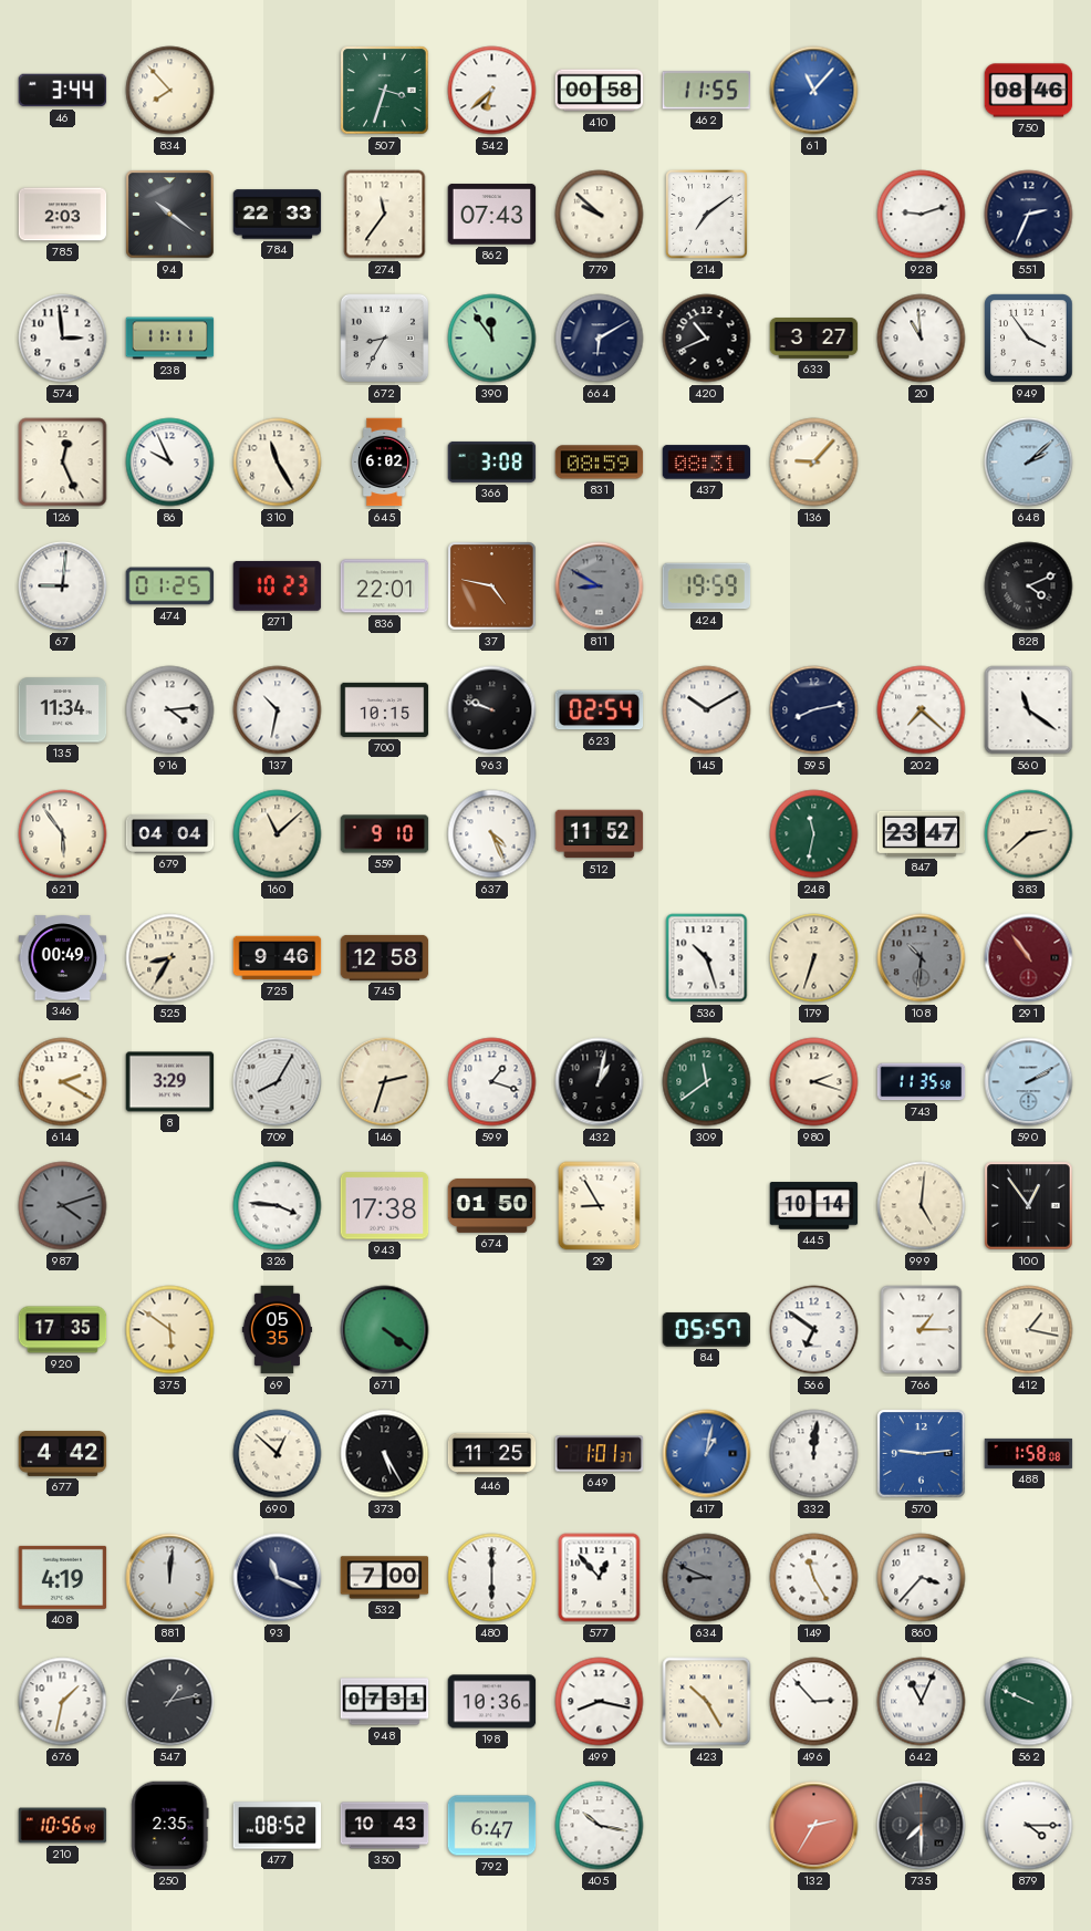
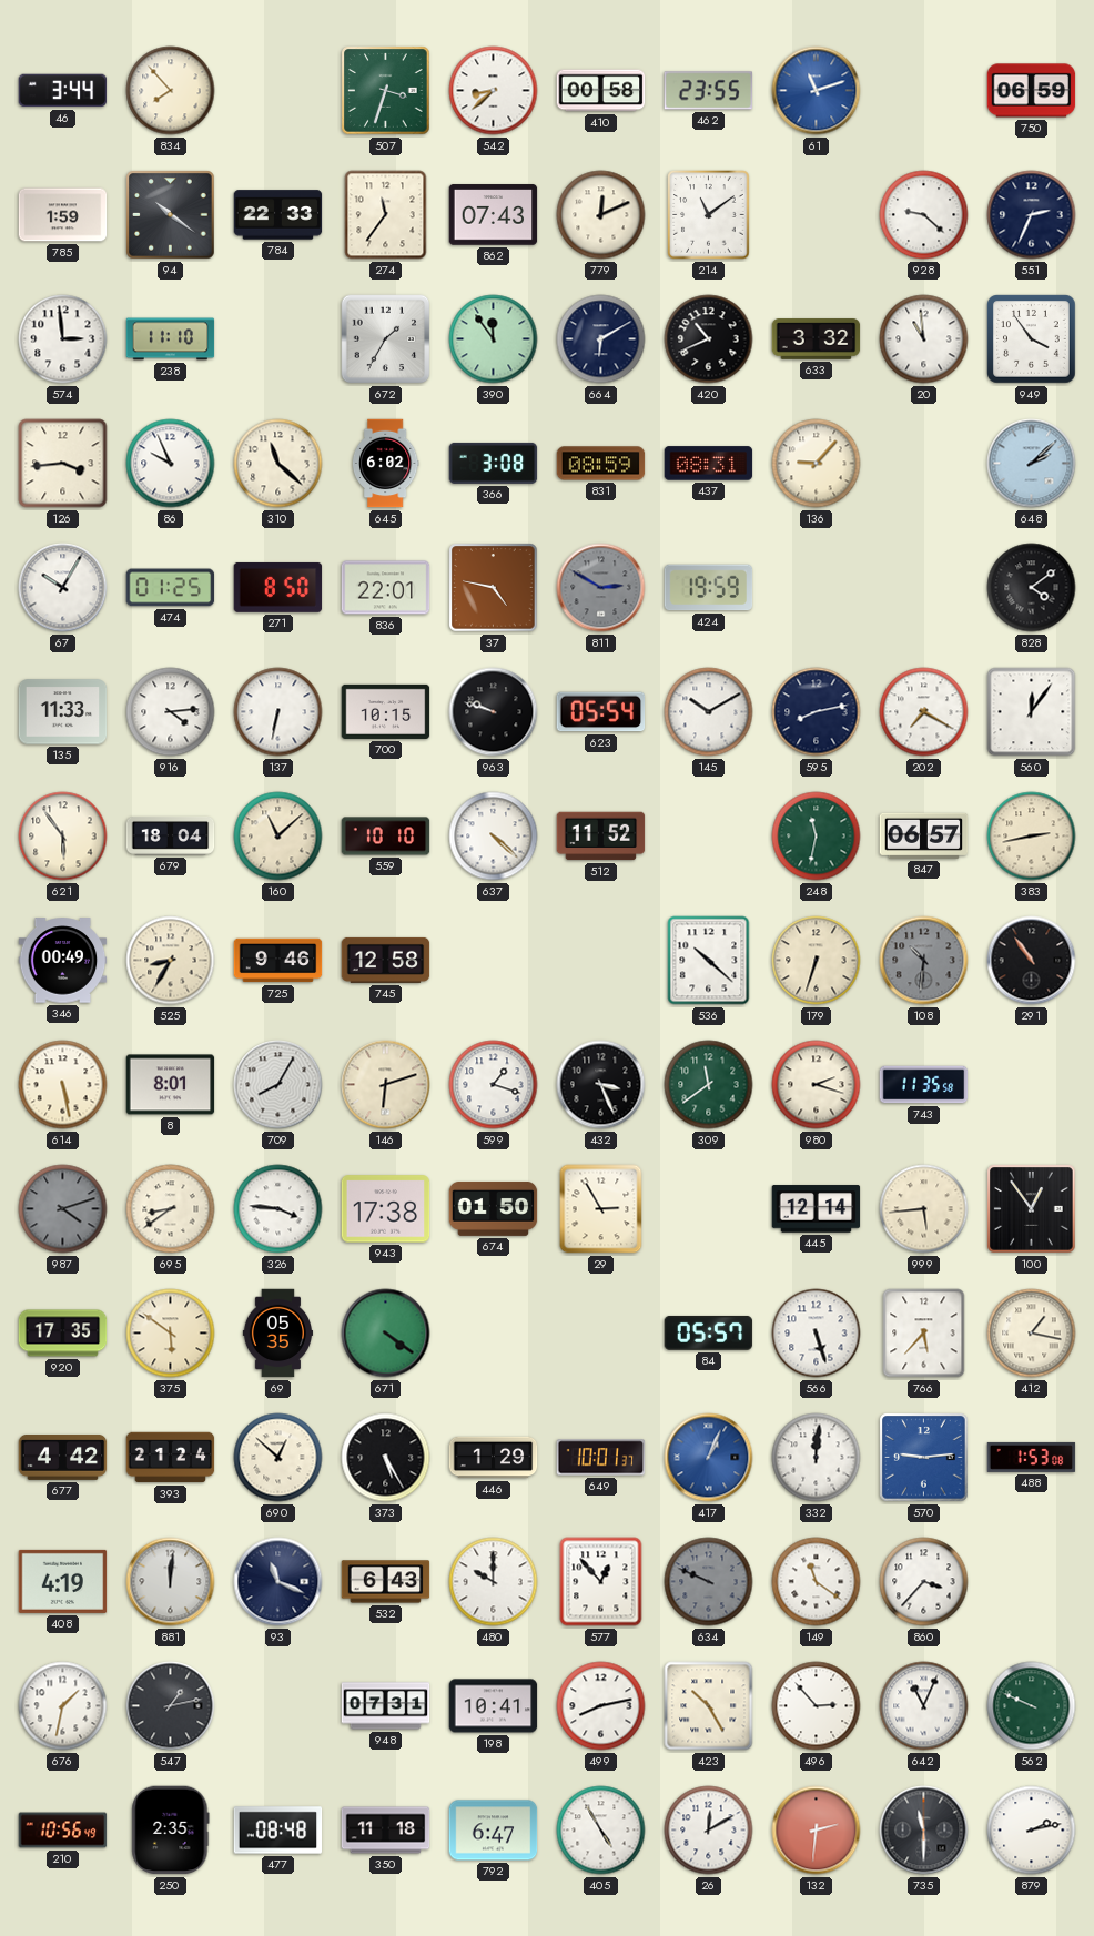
542: 6:38 -> 8:38 (494, 91)
462: 11:55 -> 23:55 (709, 91)
61: 11:07 -> 11:12 (817, 91)
750: 08:46 -> 06:59 (1032, 91)
785: 2:03 -> 1:59 (63, 215)
779: 9:52 -> 12:11 (601, 215)
214: 7:09 -> 11:09 (709, 215)
928: 9:12 -> 9:22 (924, 215)
238: 11:11 -> 11:10 (171, 339)
672: 8:35 -> 1:35 (386, 339)
633: 3:27 -> 3:32 (817, 339)
126: 12:26 -> 3:44 (63, 464)
310: 11:25 -> 11:22 (278, 464)
67: 9:01 -> 10:05 (63, 588)
271: 10:23 -> 8:50 (278, 587)
811: 8:50 -> 2:50 (601, 588)
828: 4:11 -> 4:09 (1032, 588)
135: 11:34 -> 11:33 (63, 712)
137: 10:32 -> 6:32 (278, 712)
623: 02:54 -> 05:54 (601, 712)
202: 7:22 -> 7:20 (924, 712)
560: 11:21 -> 12:06 (1032, 712)
679: 04:04 -> 18:04 (171, 835)
559: 9:10 -> 10:10 (386, 837)
637: 4:26 -> 4:22 (494, 837)
847: 23:47 -> 06:57 (924, 835)
383: 2:38 -> 2:43 (1032, 837)
536: 10:27 -> 10:22 (709, 961)
291 dial: burgundy -> black (1032, 961)
614: 2:20 -> 5:28 (63, 1085)
8: 3:29 -> 8:01 (171, 1085)
146: 2:33 -> 6:12 (386, 1085)
432: 1:02 -> 3:26 (601, 1085)
590: 2:10 -> none (1029, 1082)
695: none -> 8:39 (171, 1209)
29: 8:55 -> 2:55 (601, 1209)
445: 10:14 -> 12:14 (817, 1209)
999: 5:01 -> 5:44 (924, 1209)
566: 6:51 -> 5:27 (817, 1334)
766: 1:15 -> 5:37 (924, 1334)
393: none -> 21:24 (171, 1458)
446: 11:25 -> 1:29 (494, 1458)
649: 1:01 -> 10:01 (601, 1458)
417: 1:02 -> 1:04 (709, 1458)
488: 1:58 -> 1:53 (1032, 1457)
532: 7:00 -> 6:43 (386, 1582)
480: 6:00 -> 10:00 (494, 1582)
634: 8:49 -> 9:49 (709, 1582)
149: 11:25 -> 11:21 (817, 1582)
198: 10:36 -> 10:41 (494, 1706)
499: 8:17 -> 8:13 (601, 1706)
477: 08:52 -> 08:48 (278, 1831)
350: 10:43 -> 11:18 (386, 1831)
405: 10:17 -> 4:55 (601, 1831)
26: none -> 12:10 (709, 1831)
132: 2:35 -> 2:31 (817, 1831)
735: 7:30 -> 11:30 (924, 1831)
879: 4:15 -> 2:13 (1032, 1831)
